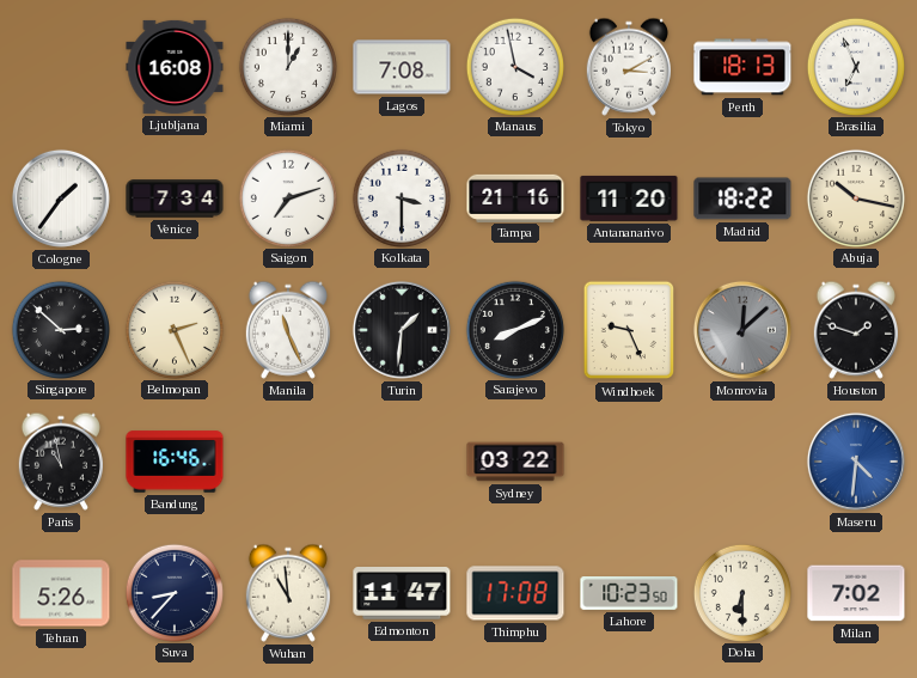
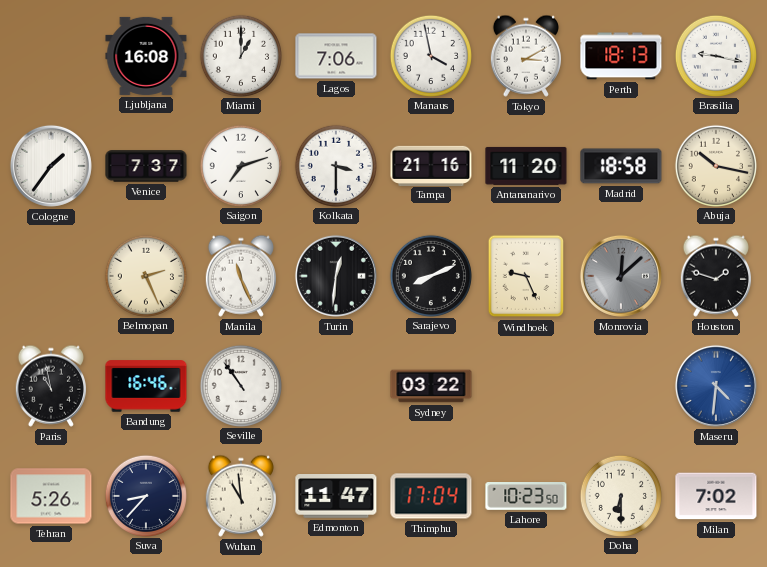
Lagos: 7:08 -> 7:06 (336, 56)
Brasilia: 6:56 -> 9:17 (715, 55)
Venice: 7:34 -> 7:37 (146, 166)
Madrid: 18:22 -> 18:58 (621, 166)
Singapore: 2:52 -> none (60, 329)
Turin: 1:31 -> 12:31 (336, 276)
Seville: none -> 10:54 (240, 385)
Thimphu: 17:08 -> 17:04 (431, 496)
